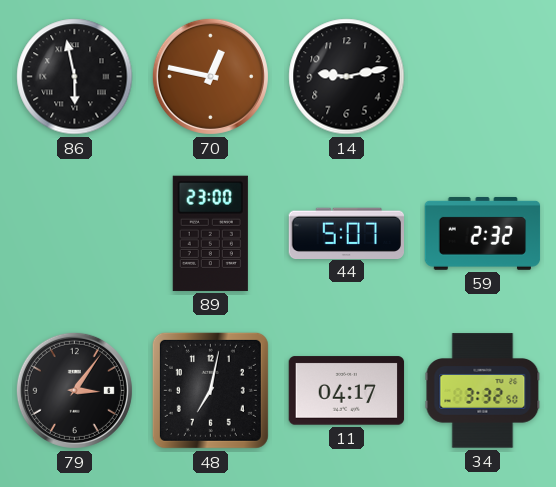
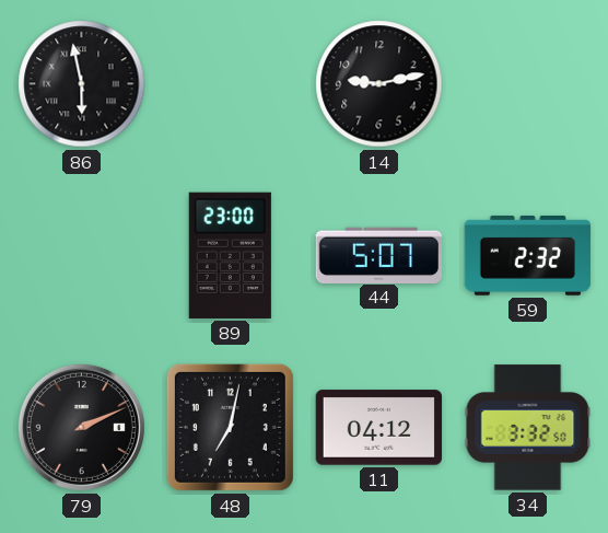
70: 12:47 -> none (210, 76)
79: 3:06 -> 2:11 (81, 427)
11: 04:17 -> 04:12 (379, 428)
